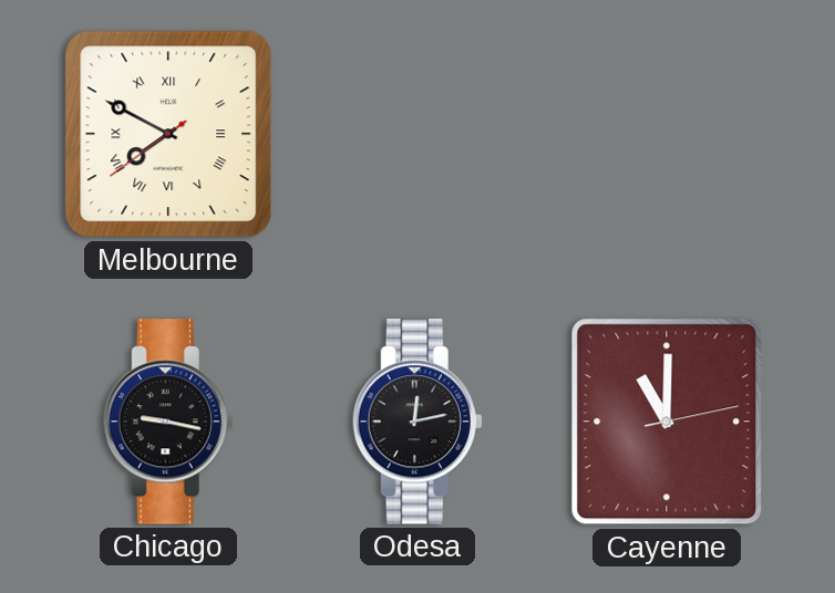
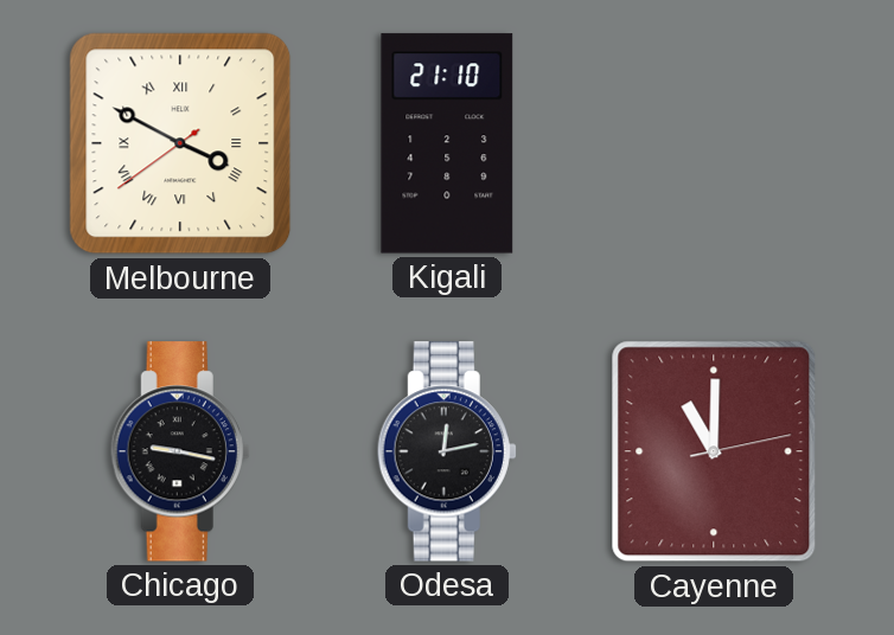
Melbourne: 7:49 -> 3:49 (180, 143)
Kigali: none -> 21:10 (447, 143)
